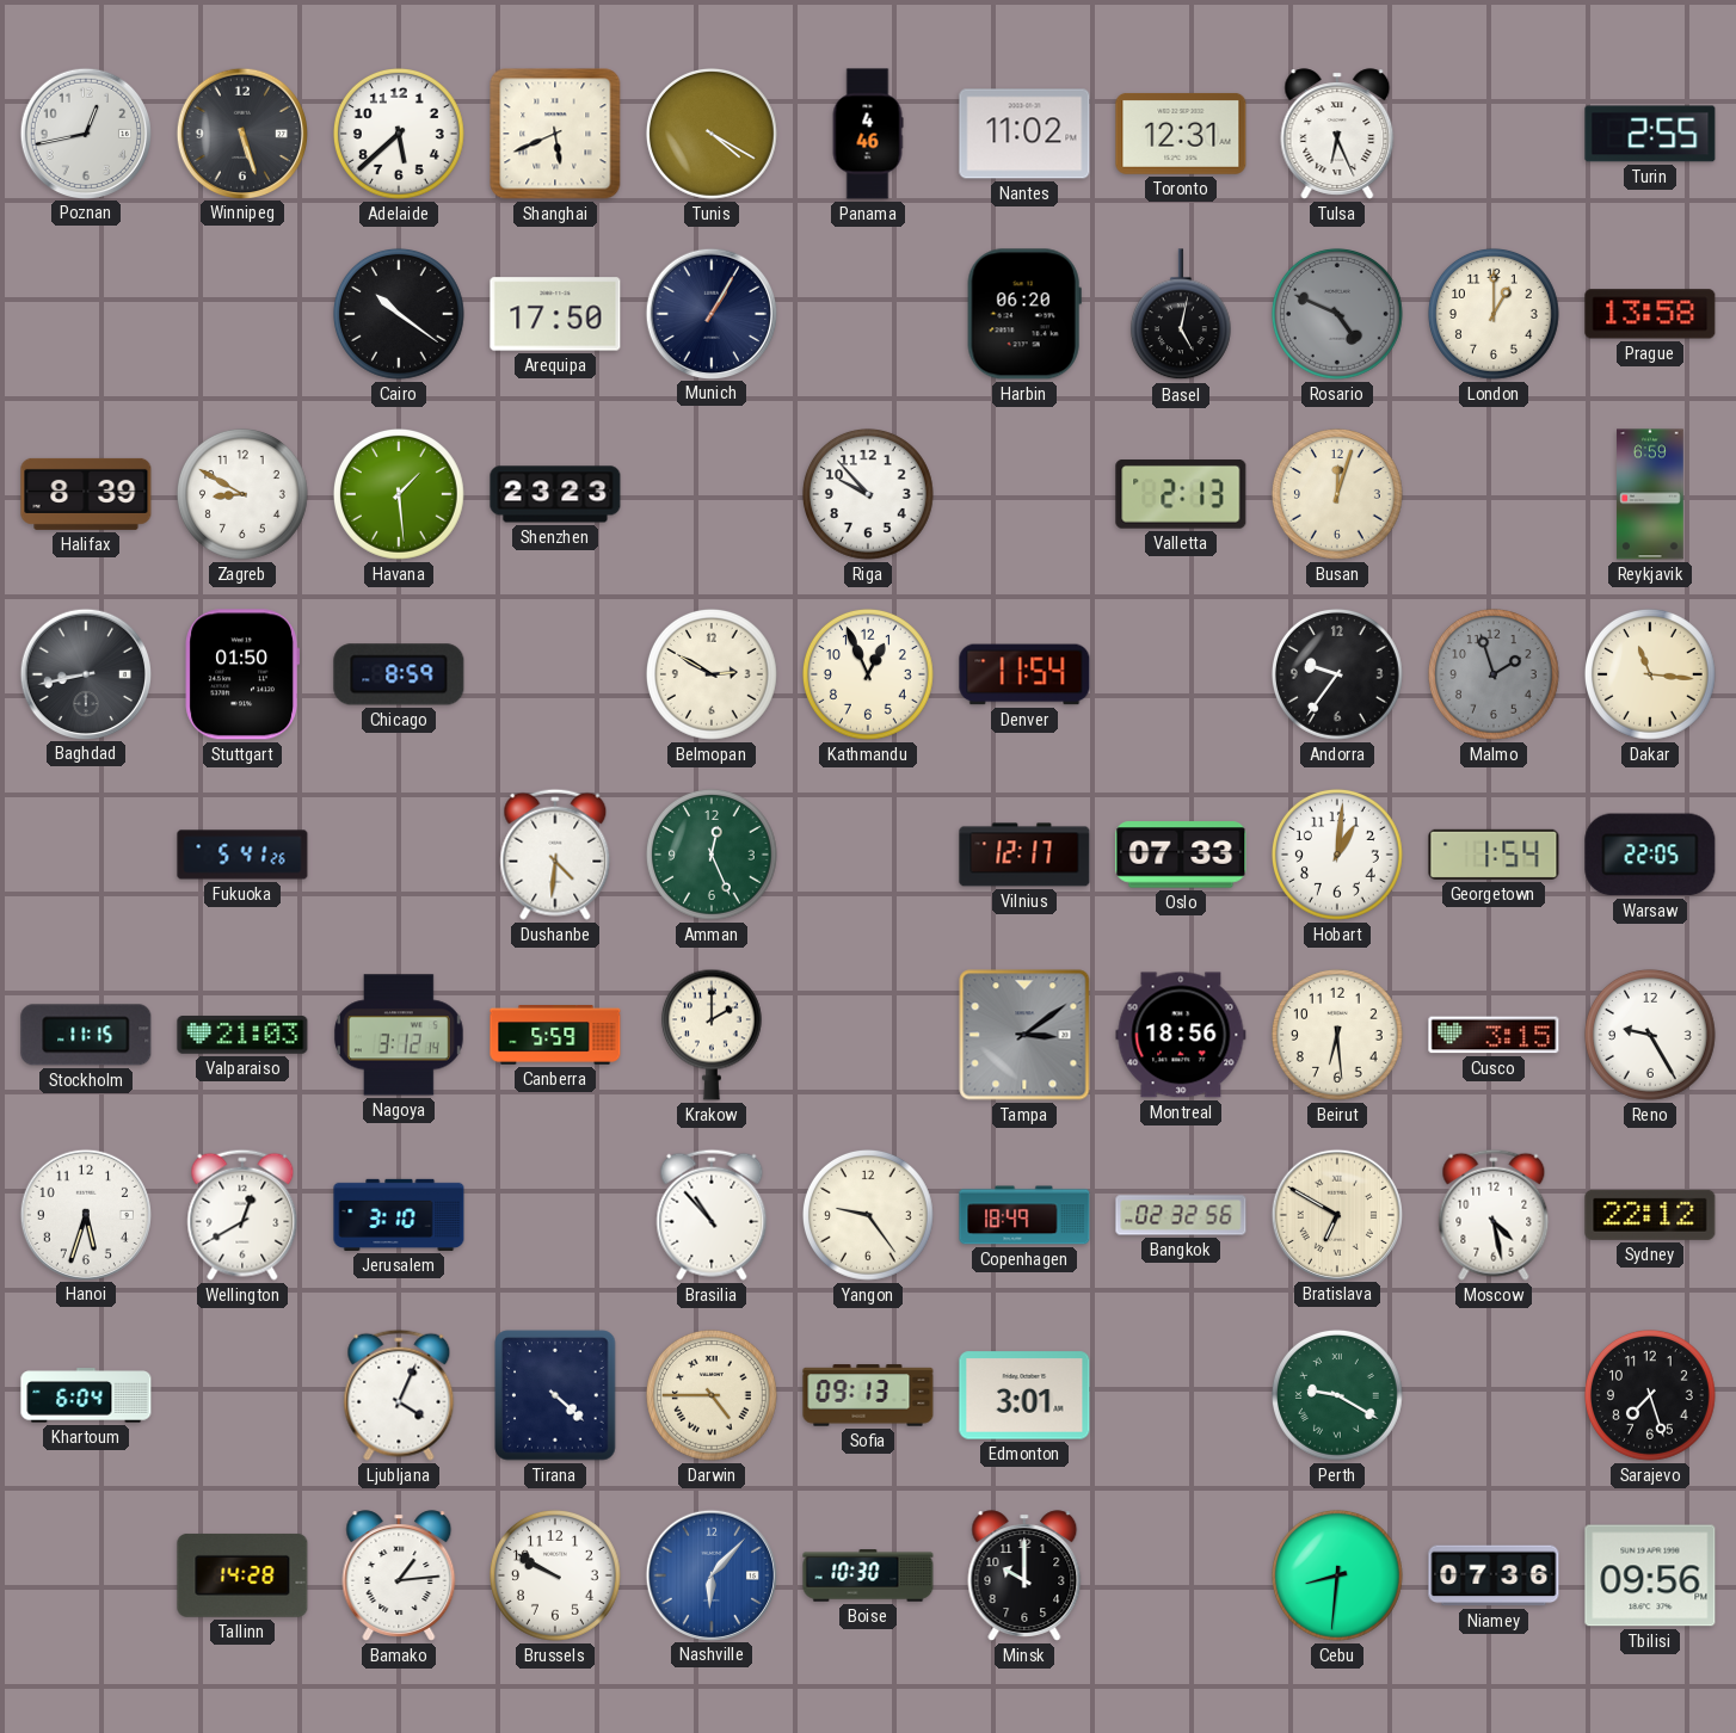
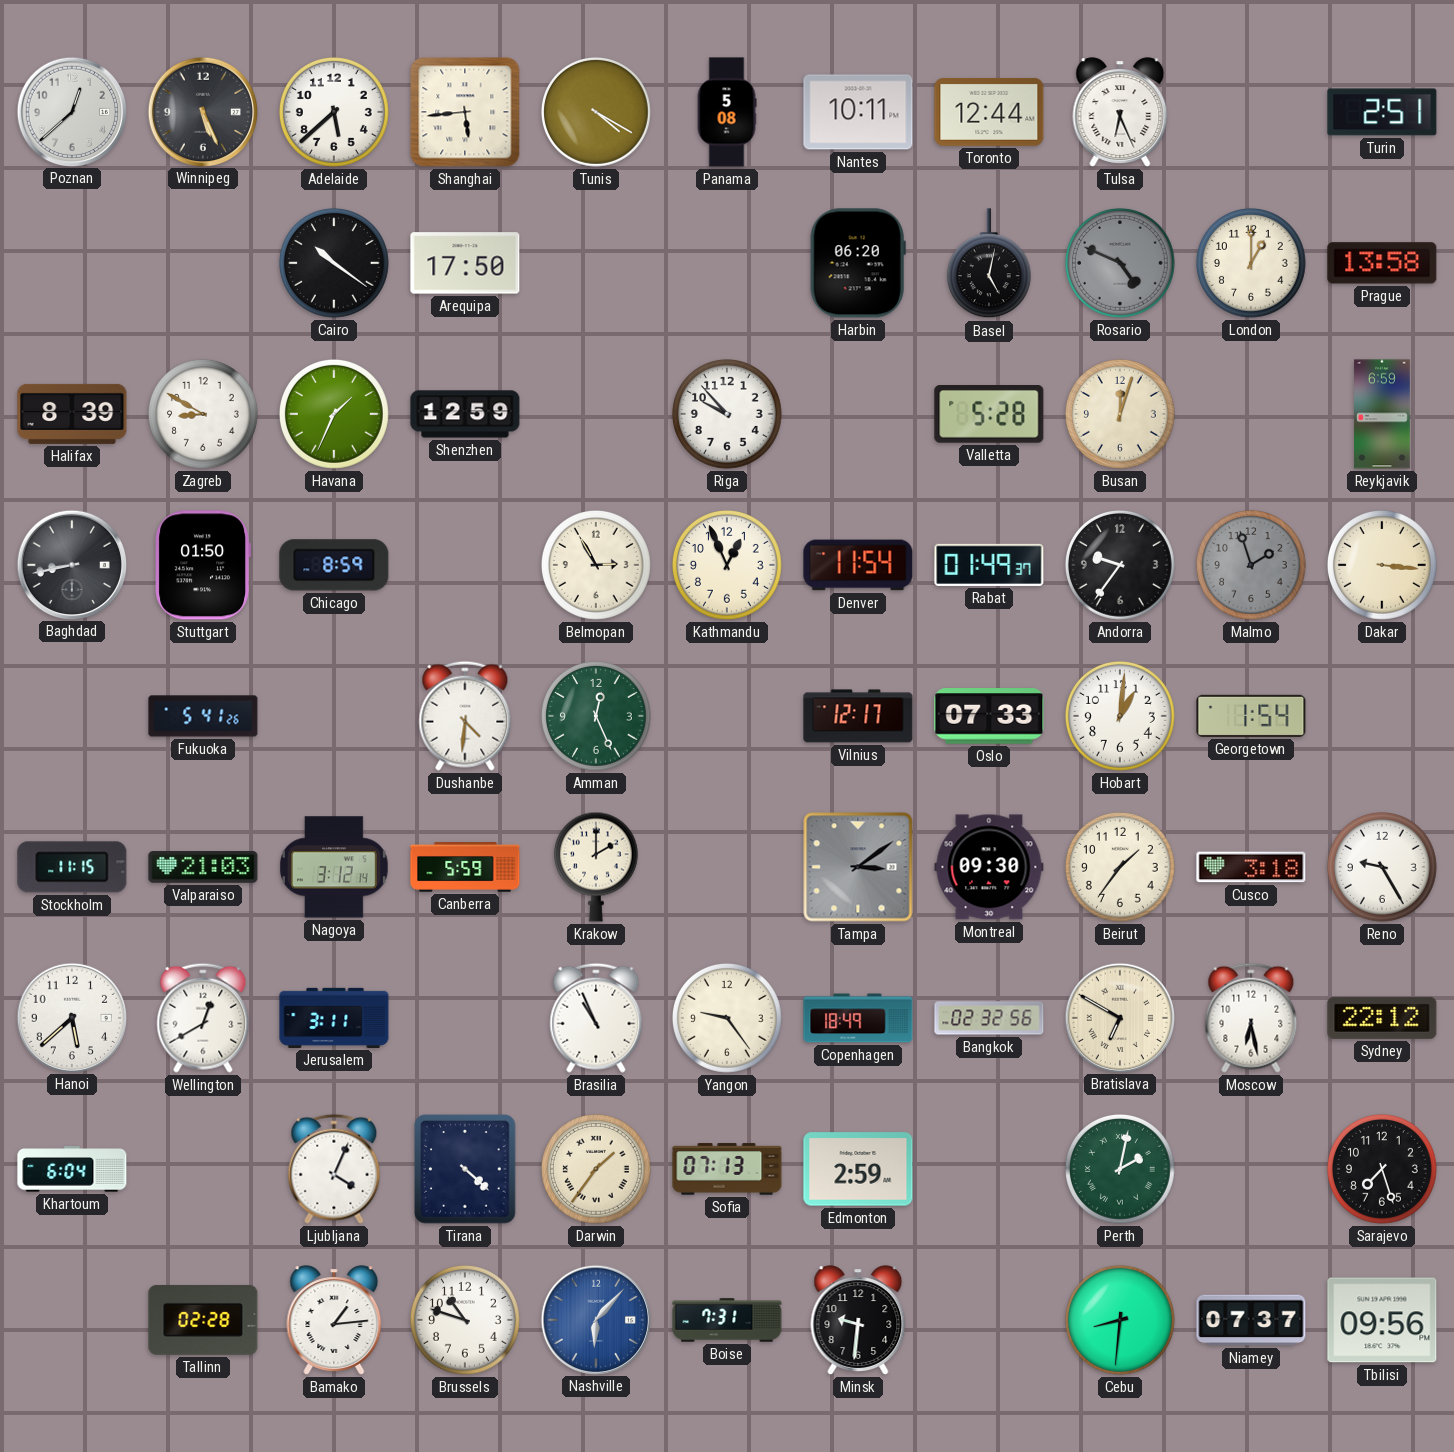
Poznan: 12:43 -> 12:38 (71, 111)
Winnipeg: 5:27 -> 5:26 (202, 111)
Shanghai: 5:41 -> 5:44 (465, 112)
Panama: 4:46 -> 5:08 (727, 112)
Nantes: 11:02 -> 10:11 (858, 112)
Toronto: 12:31 -> 12:44 (989, 112)
Turin: 2:55 -> 2:51 (1382, 112)
Munich: 1:05 -> none (710, 313)
Havana: 1:29 -> 1:34 (334, 414)
Shenzhen: 23:23 -> 12:59 (465, 414)
Valletta: 2:13 -> 5:28 (989, 415)
Belmopan: 2:50 -> 2:55 (596, 565)
Rabat: none -> 01:49 (989, 565)
Dakar: 11:16 -> 3:16 (1382, 565)
Warsaw: 22:05 -> none (1650, 855)
Montreal: 18:56 -> 09:30 (989, 867)
Beirut: 6:29 -> 1:36 (1120, 867)
Cusco: 3:15 -> 3:18 (1251, 867)
Hanoi: 5:33 -> 5:38 (71, 1017)
Jerusalem: 3:10 -> 3:11 (334, 1018)
Brasilia: 10:53 -> 10:56 (596, 1018)
Moscow: 4:28 -> 6:28 (1251, 1018)
Darwin: 4:45 -> 1:36 (596, 1169)
Sofia: 09:13 -> 07:13 (727, 1169)
Edmonton: 3:01 -> 2:59 (858, 1169)
Perth: 9:20 -> 2:02 (1120, 1169)
Tallinn: 14:28 -> 02:28 (203, 1320)
Brussels: 9:50 -> 10:48 (465, 1320)
Boise: 10:30 -> 7:31 (727, 1320)
Minsk: 10:00 -> 9:31 (858, 1320)
Niamey: 07:36 -> 07:37 (1251, 1320)
